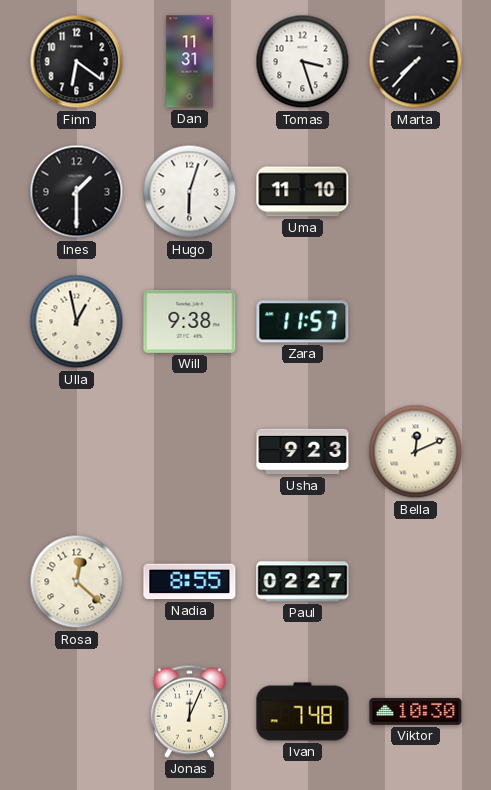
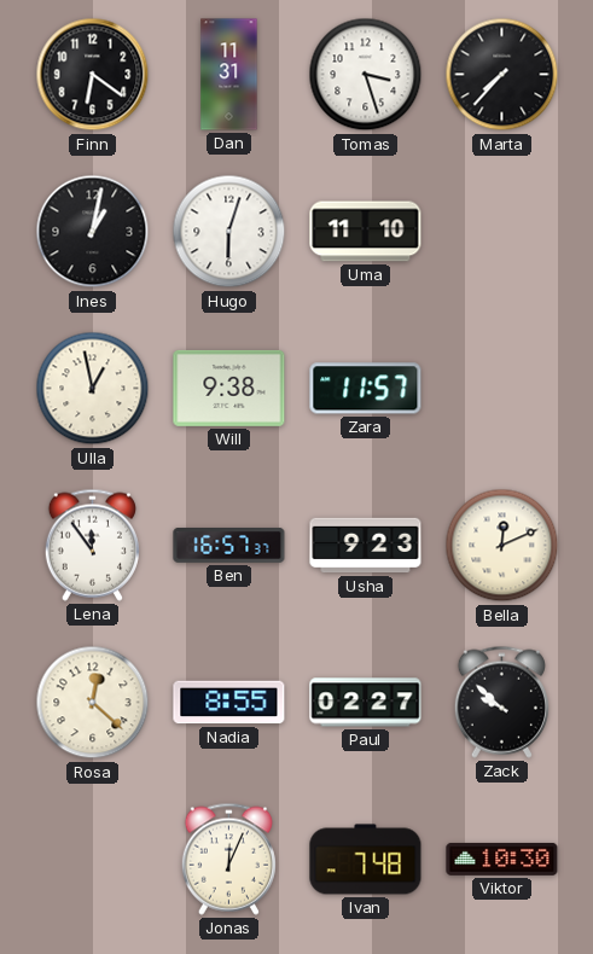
Ines: 1:30 -> 1:02 (93, 232)
Lena: none -> 11:54 (92, 545)
Ben: none -> 16:57 (229, 546)
Zack: none -> 9:52 (501, 702)
